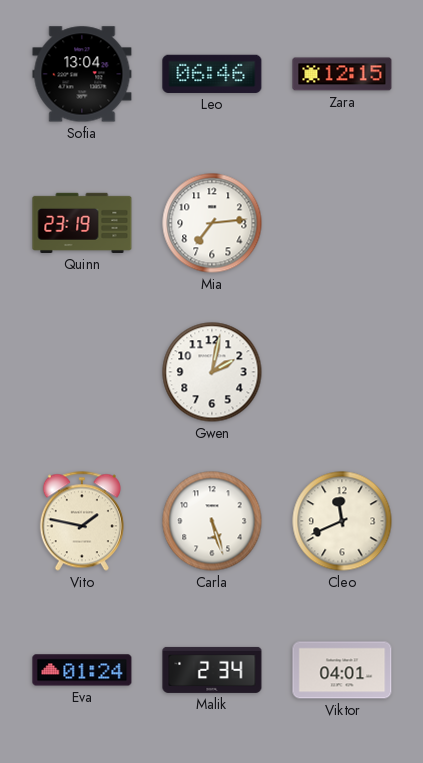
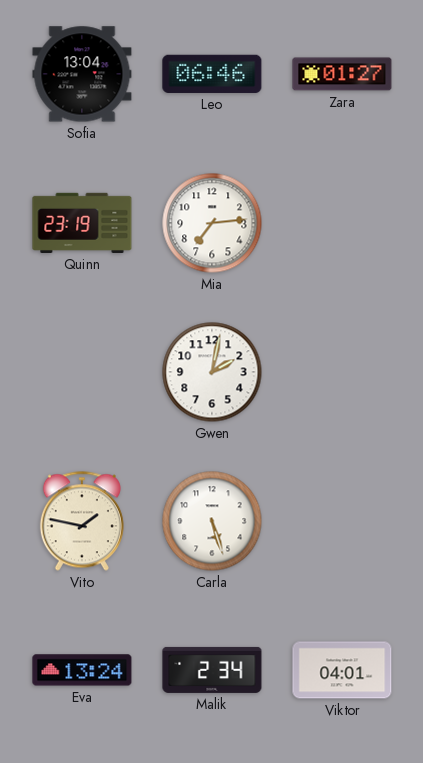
Zara: 12:15 -> 01:27 (342, 74)
Cleo: 11:41 -> none (342, 521)
Eva: 01:24 -> 13:24 (82, 670)
